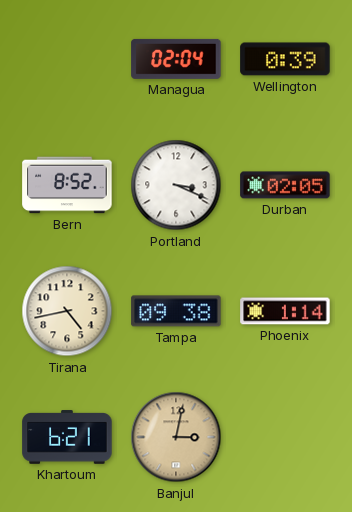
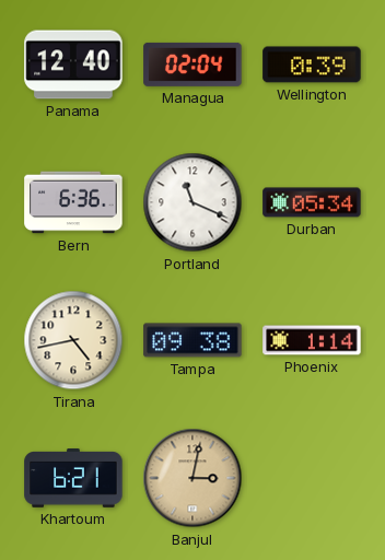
Panama: none -> 12:40 (73, 65)
Bern: 8:52 -> 6:36 (73, 202)
Portland: 3:19 -> 11:19 (192, 202)
Durban: 02:05 -> 05:34 (312, 202)
